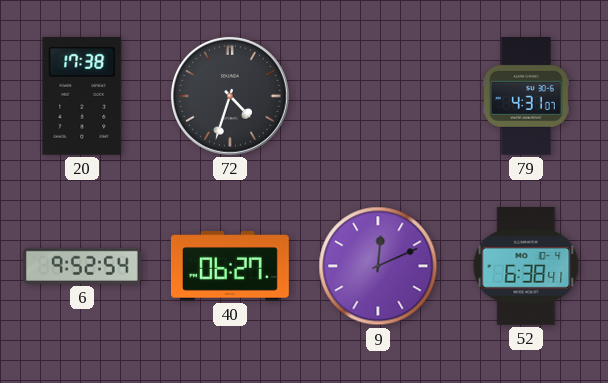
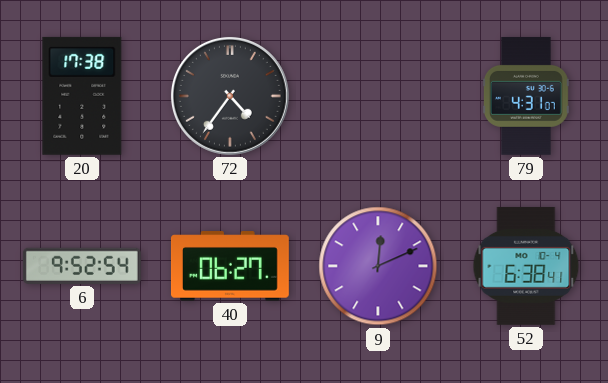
72: 4:33 -> 4:36 (230, 96)
